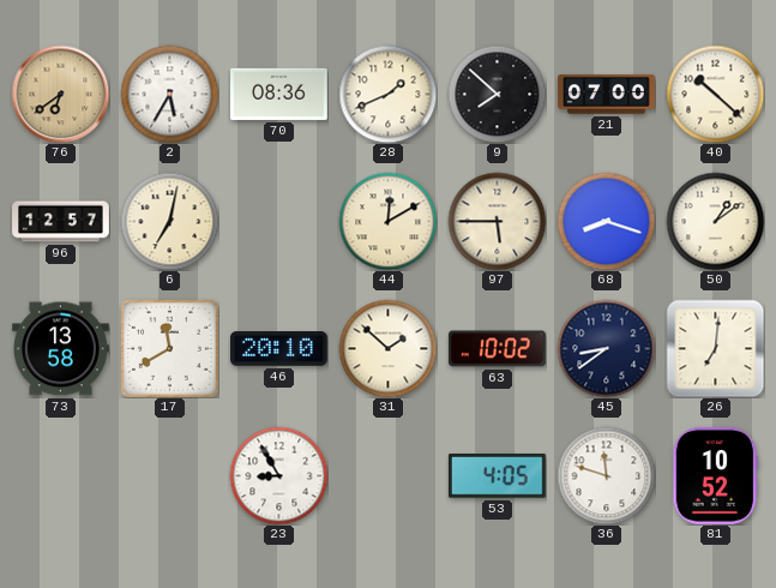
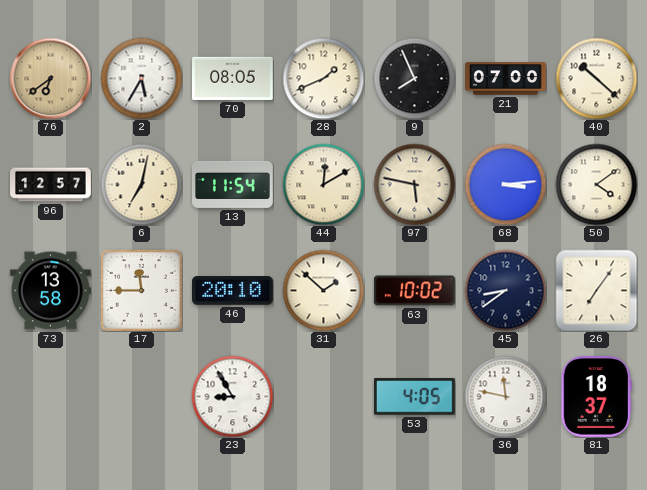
70: 08:36 -> 08:05 (233, 78)
9: 7:52 -> 7:56 (414, 78)
13: none -> 11:54 (233, 184)
97: 5:45 -> 5:47 (414, 184)
68: 8:18 -> 3:14 (505, 184)
50: 1:09 -> 4:09 (596, 184)
17: 11:40 -> 11:45 (141, 290)
26: 7:01 -> 7:06 (596, 290)
36: 11:48 -> 11:47 (505, 396)
81: 10:52 -> 18:37 (596, 396)
